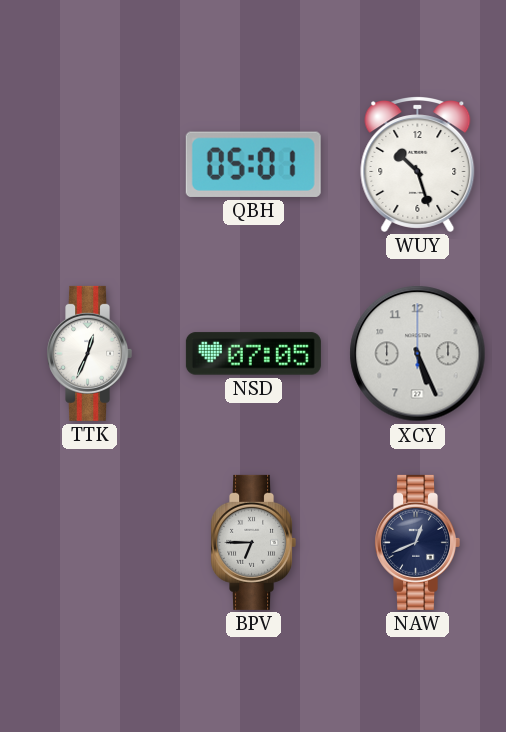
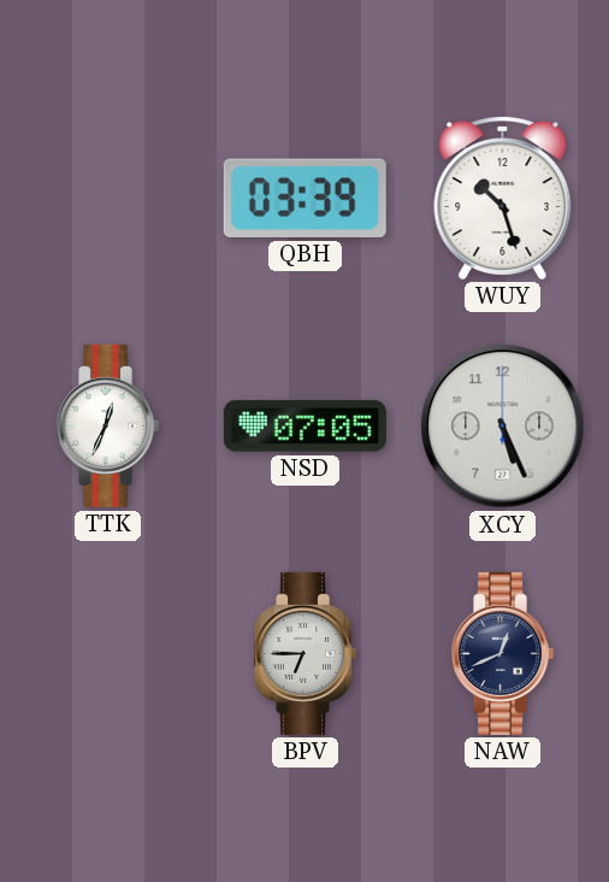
QBH: 05:01 -> 03:39 (304, 198)
